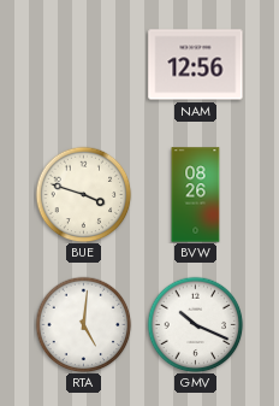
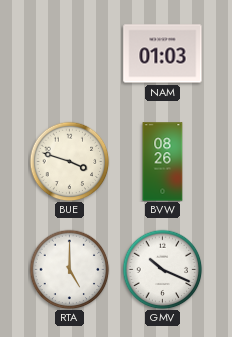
NAM: 12:56 -> 01:03 (163, 54)
RTA: 5:01 -> 5:00 (69, 269)
